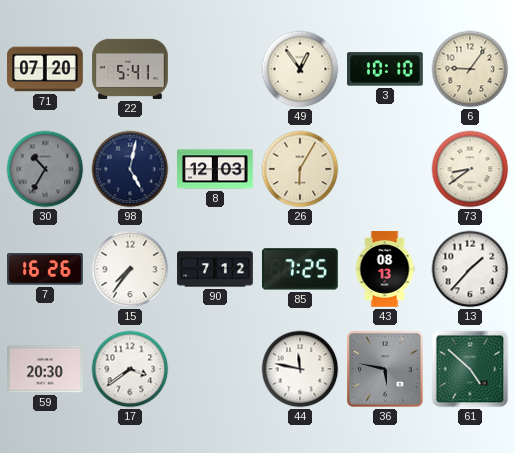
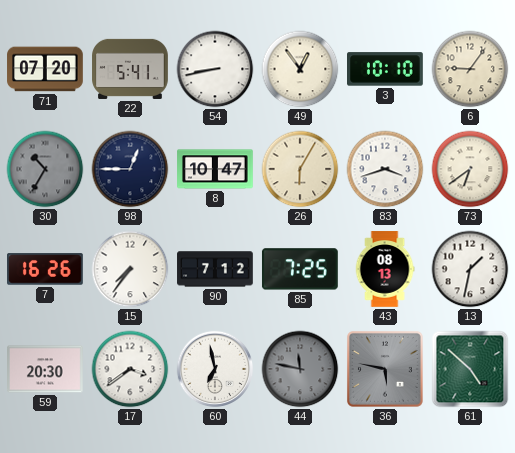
54: none -> 8:43 (215, 69)
98: 5:02 -> 12:45 (130, 169)
8: 12:03 -> 10:47 (215, 169)
83: none -> 3:42 (385, 169)
73: 8:39 -> 6:39 (470, 169)
13: 1:37 -> 1:32 (470, 269)
60: none -> 6:58 (215, 369)
44 dial: white -> grey (300, 369)
